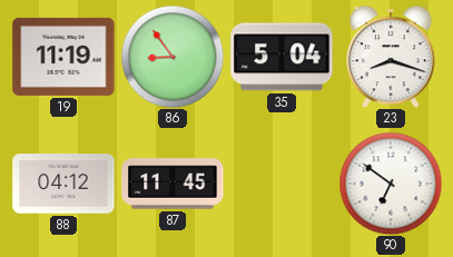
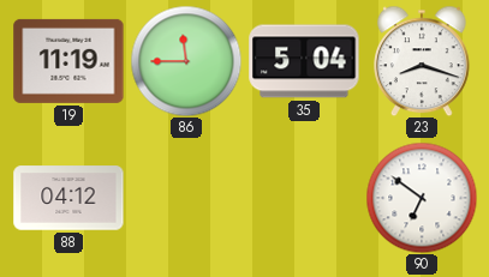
86: 8:54 -> 11:45 (186, 61)
87: 11:45 -> none (173, 184)
